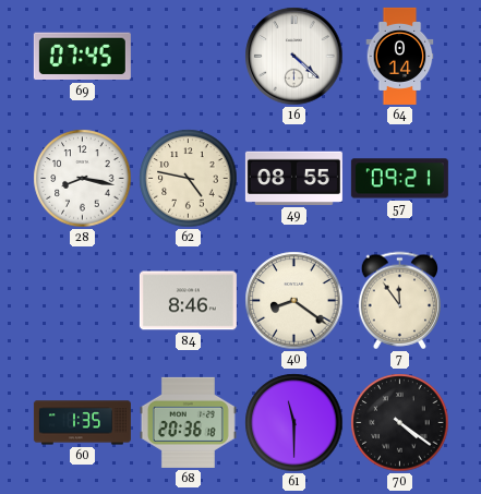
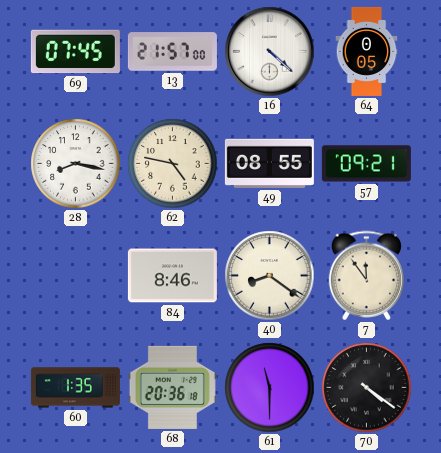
13: none -> 21:57 (172, 52)
64: 0:14 -> 0:05 (367, 51)
